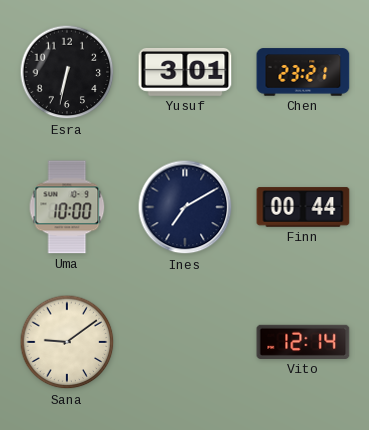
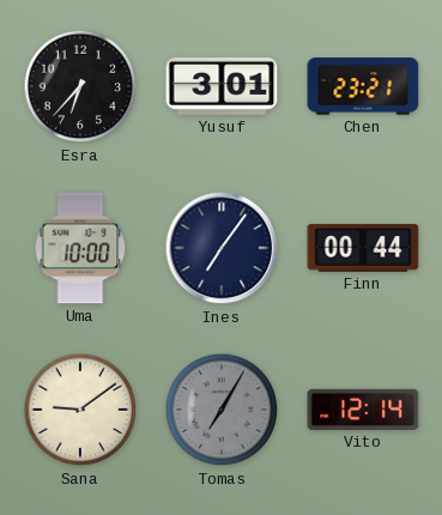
Esra: 6:32 -> 6:37 (80, 86)
Ines: 7:10 -> 7:06 (222, 248)
Tomas: none -> 7:05 (222, 410)
